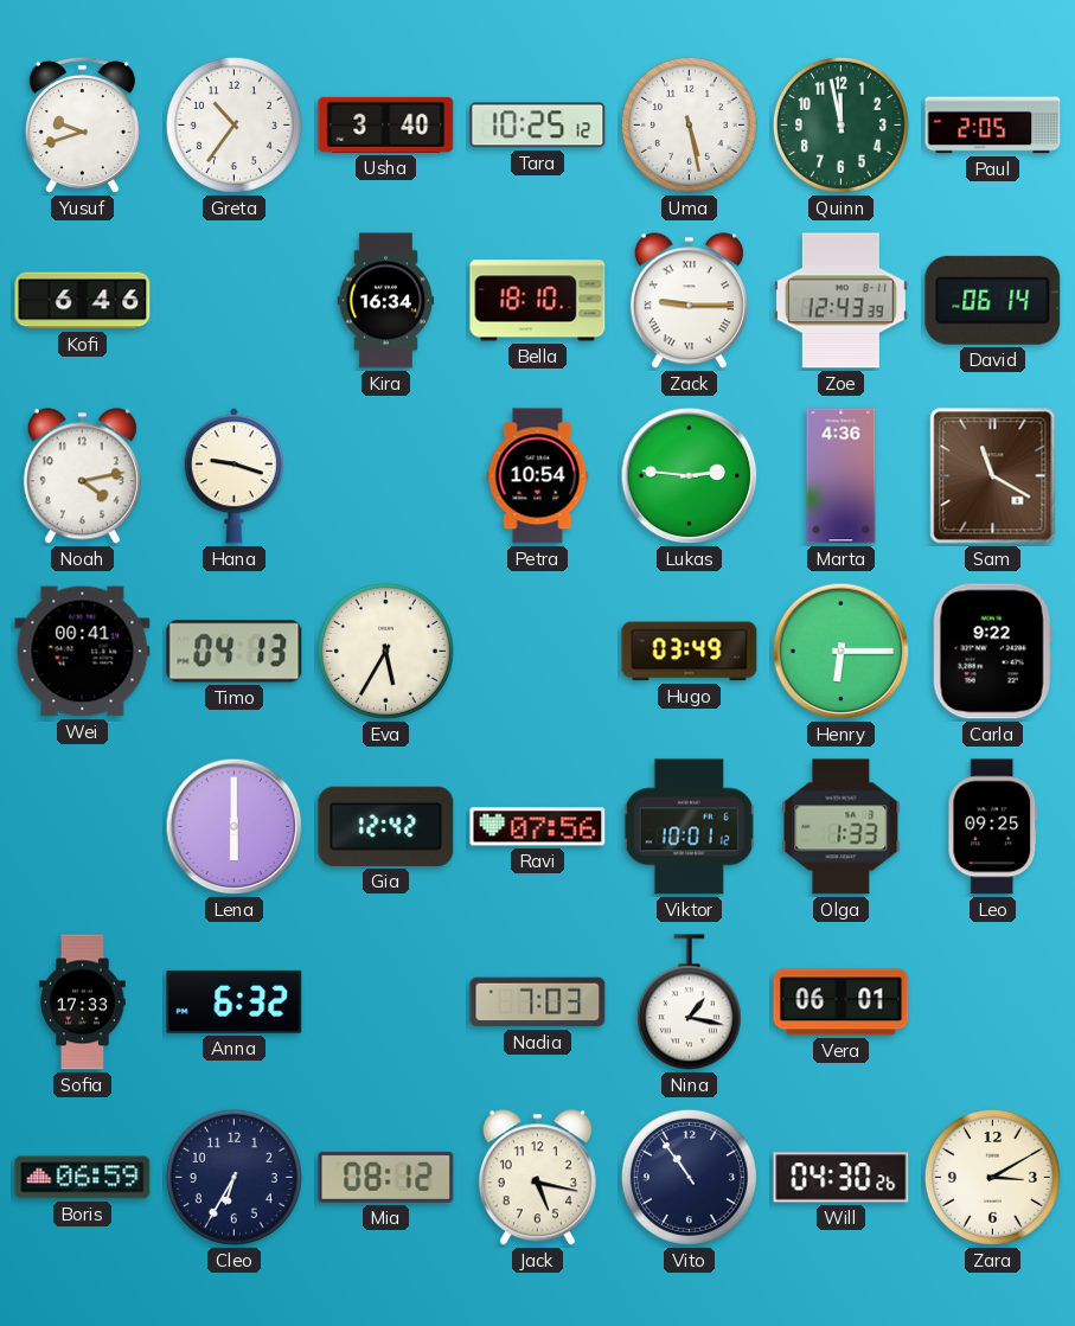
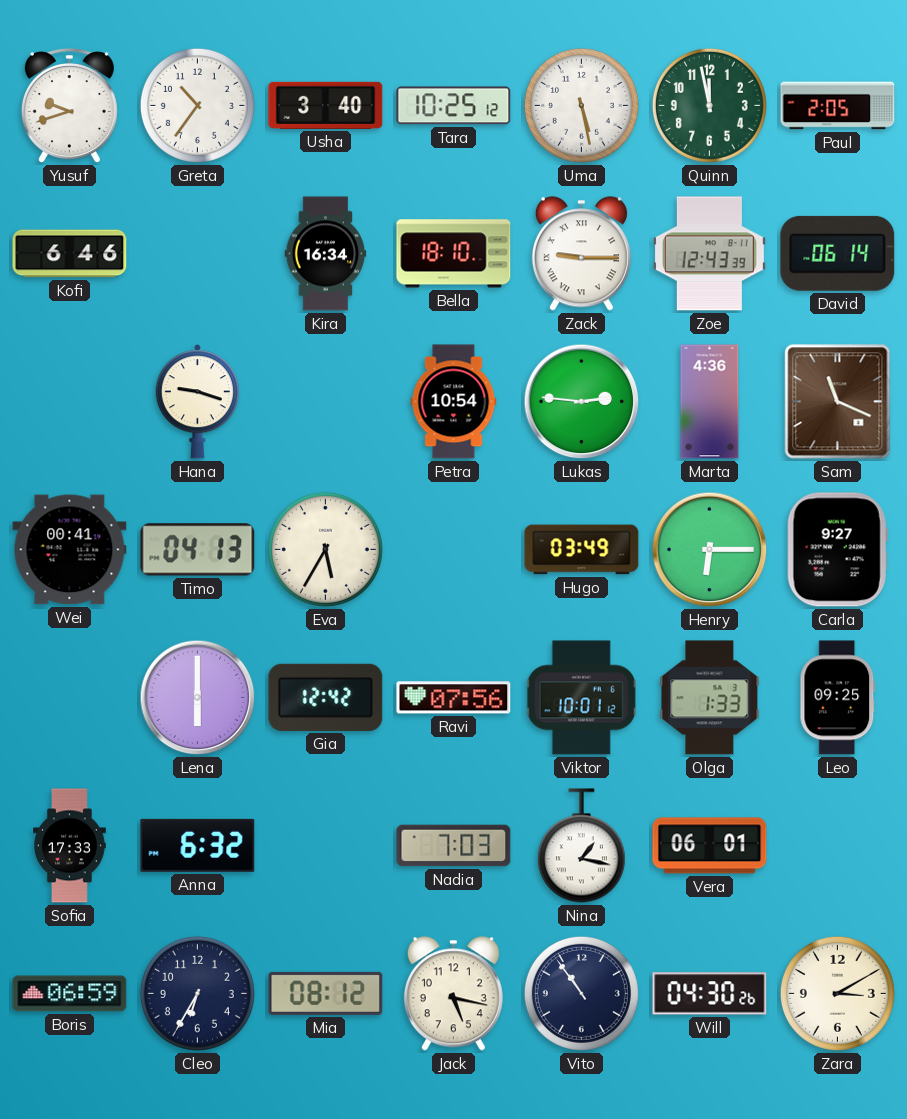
Noah: 4:13 -> none (82, 476)
Sam: 11:20 -> 11:19 (838, 402)
Carla: 9:22 -> 9:27 (837, 550)
